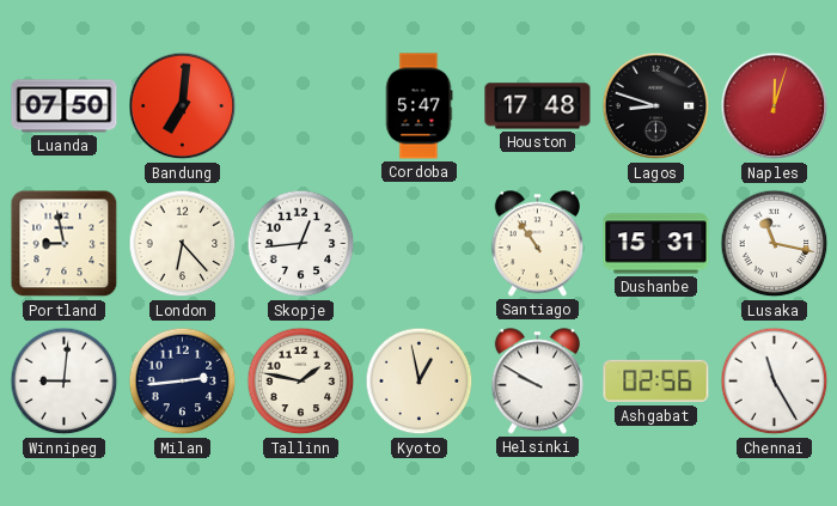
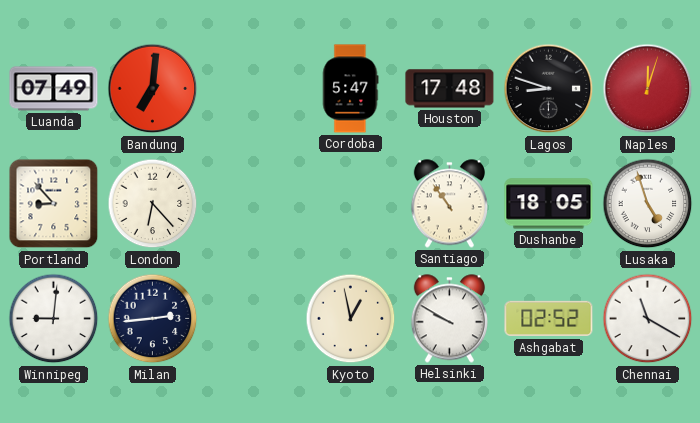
Luanda: 07:50 -> 07:49 (54, 89)
Portland: 8:58 -> 8:53 (54, 204)
Skopje: 12:44 -> none (301, 244)
Dushanbe: 15:31 -> 18:05 (549, 204)
Lusaka: 11:17 -> 4:57 (648, 204)
Tallinn: 1:47 -> none (301, 382)
Ashgabat: 02:56 -> 02:52 (549, 319)
Chennai: 11:25 -> 11:20 (648, 319)
